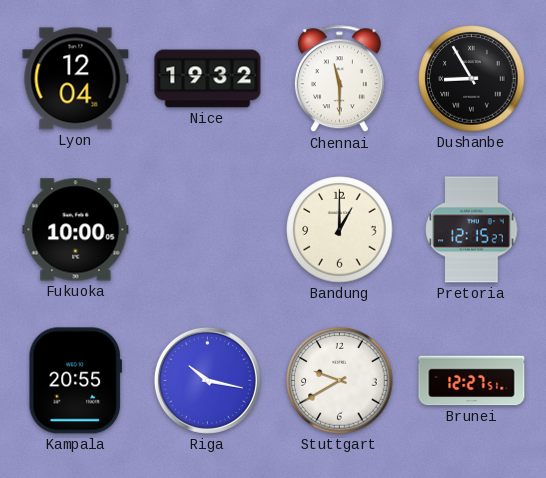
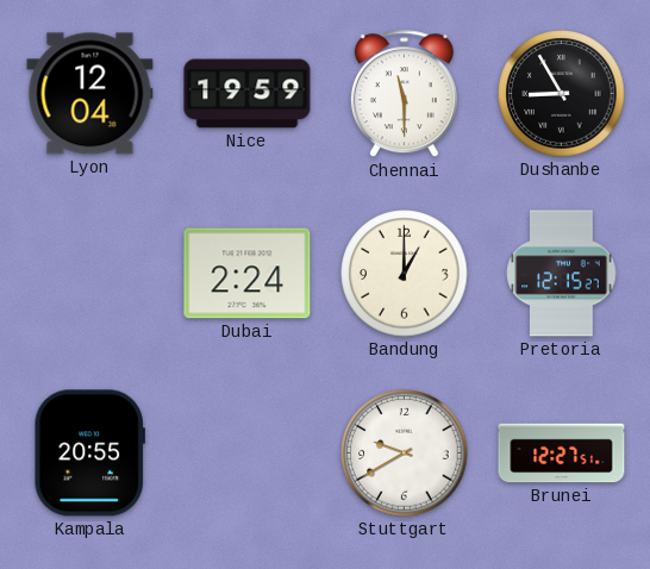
Nice: 19:32 -> 19:59 (248, 94)
Fukuoka: 10:00 -> none (76, 230)
Dubai: none -> 2:24 (248, 274)
Riga: 10:17 -> none (207, 380)
